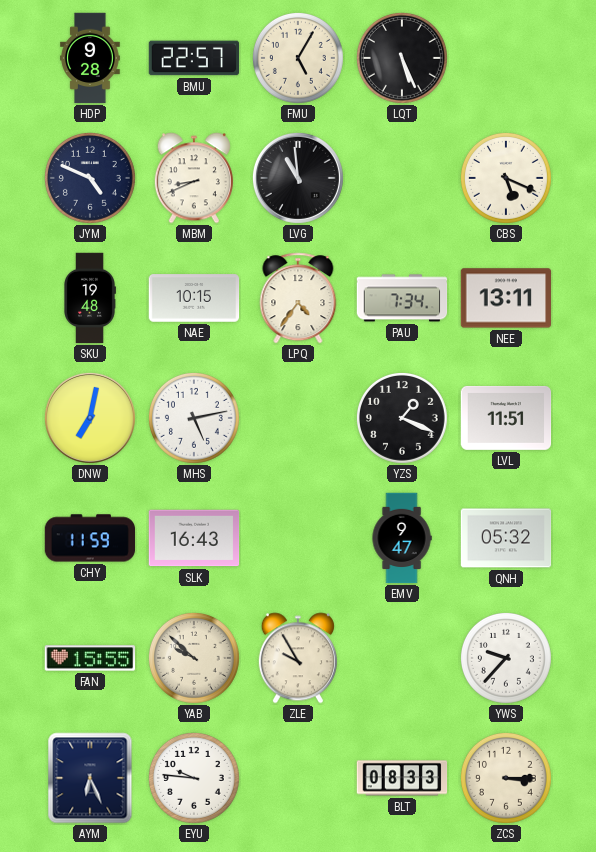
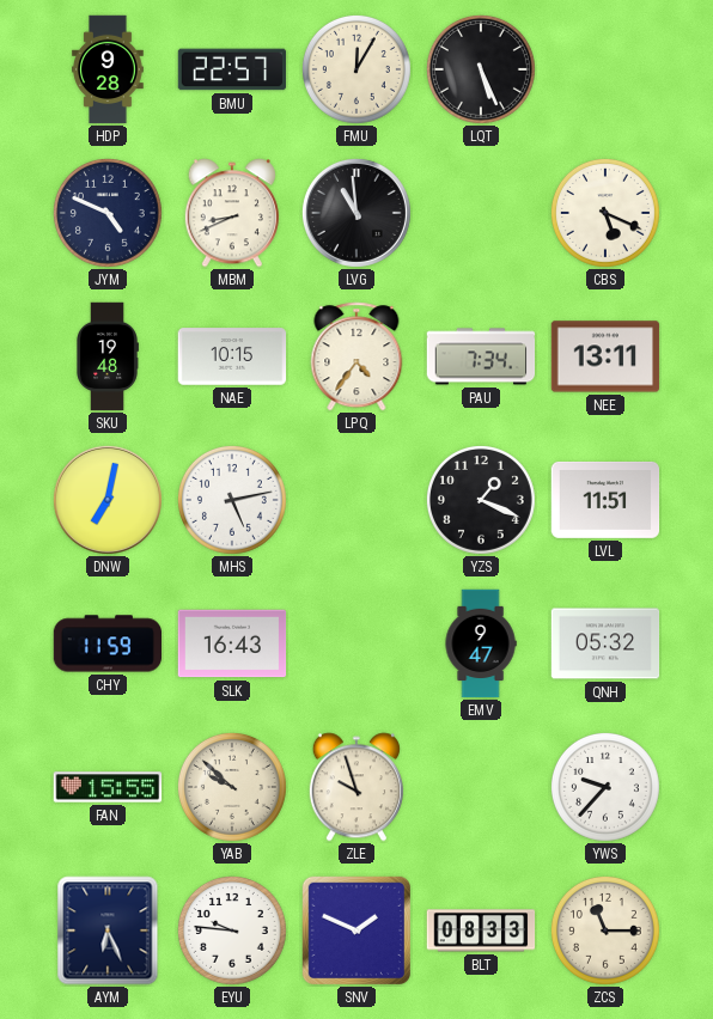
FMU: 5:05 -> 12:05 (356, 69)
ZLE: 9:55 -> 9:57 (356, 787)
SNV: none -> 1:49 (356, 930)
ZCS: 3:15 -> 11:15 (605, 930)
